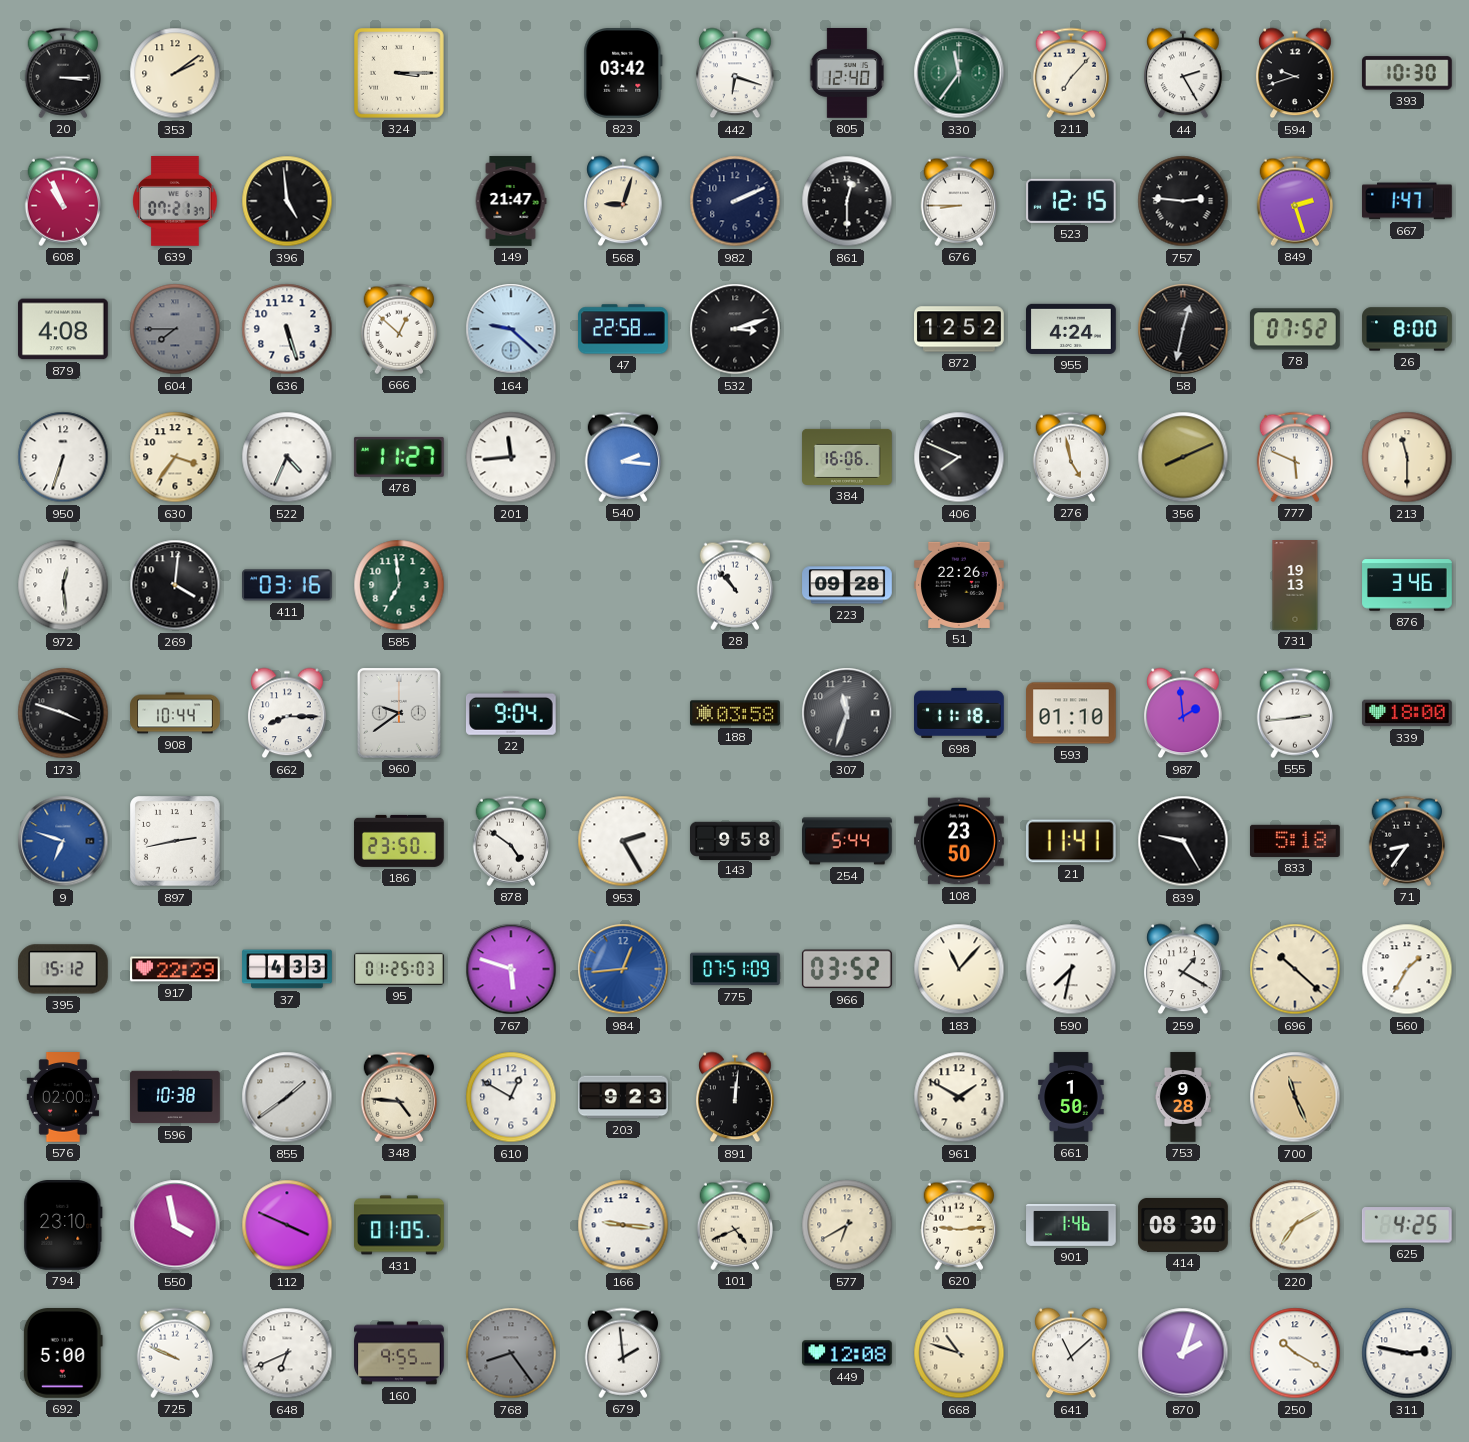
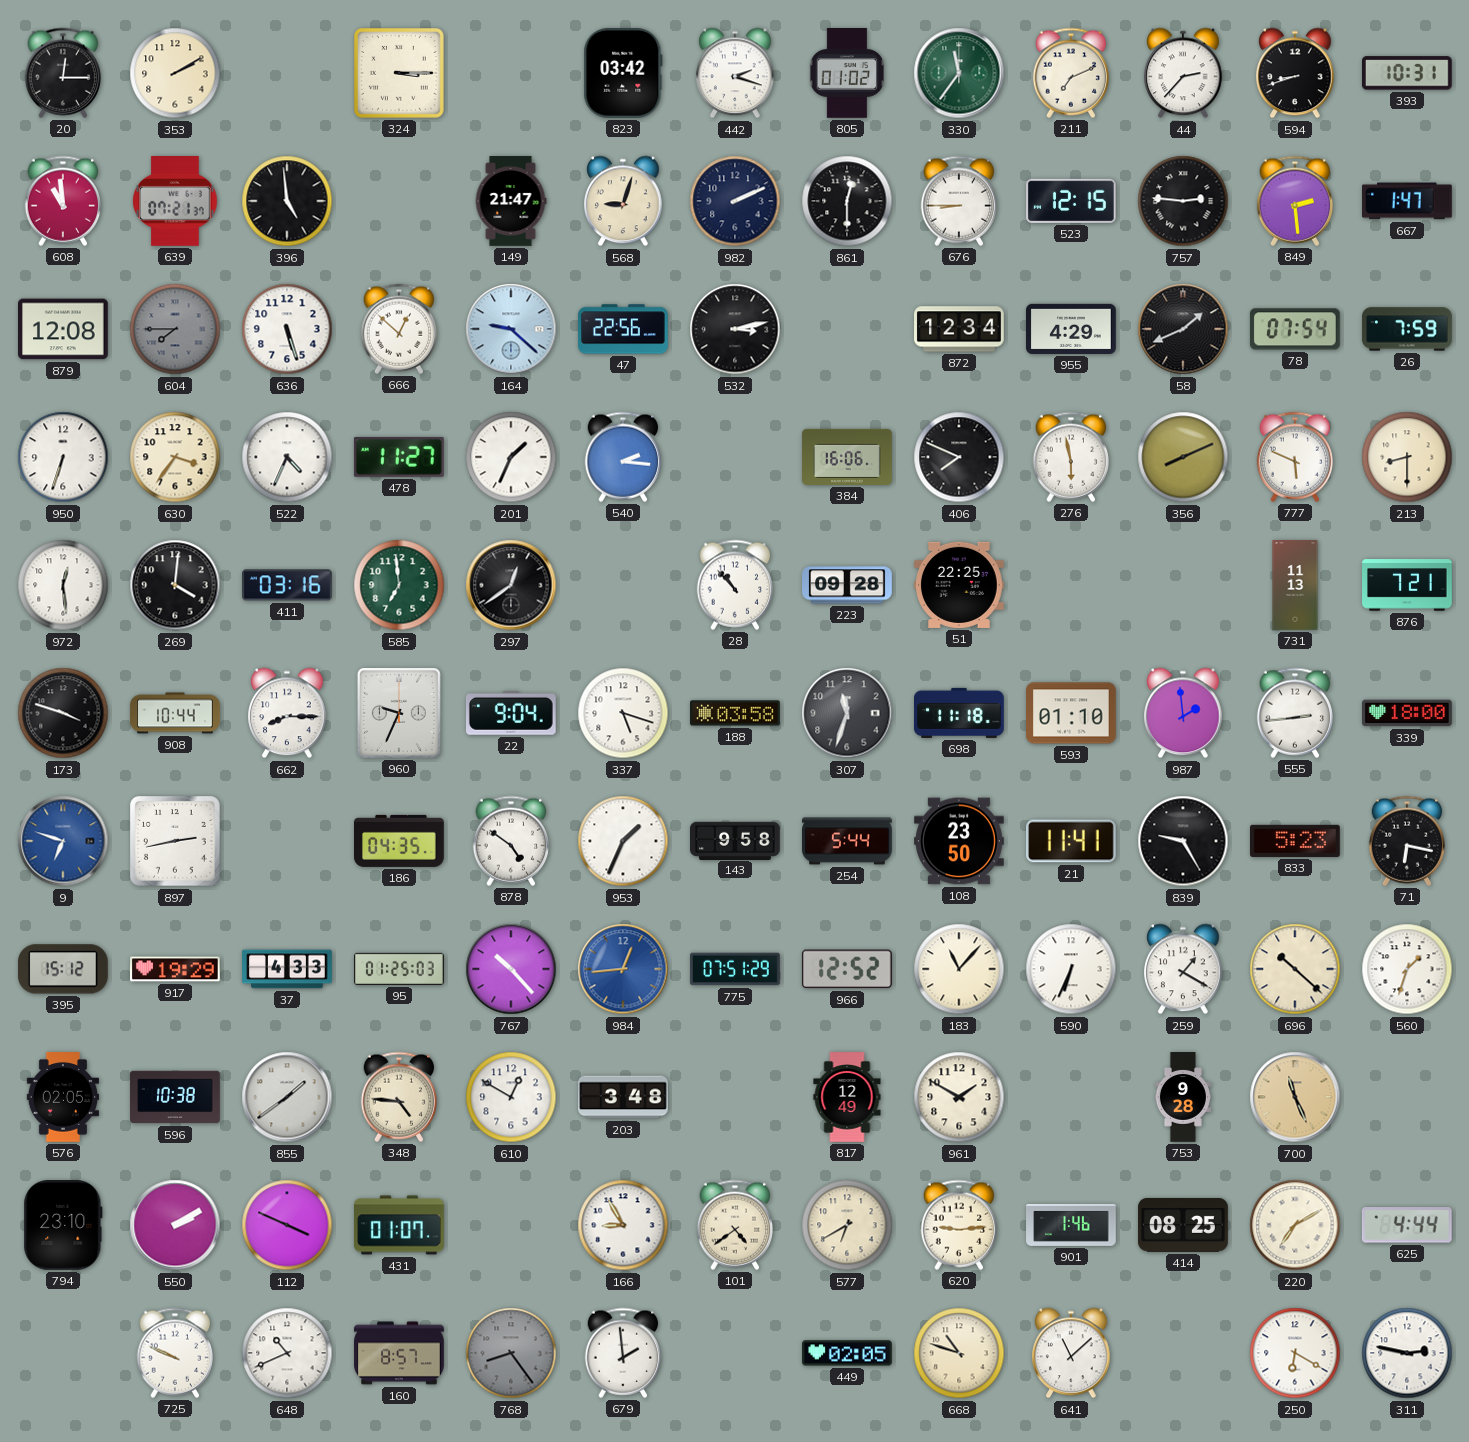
20: 3:15 -> 12:15 (62, 73)
353: 2:09 -> 2:10 (175, 73)
442: 6:18 -> 2:18 (735, 73)
805: 12:40 -> 01:02 (846, 74)
211: 7:07 -> 7:11 (1070, 73)
44: 2:25 -> 2:37 (1183, 73)
594: 9:42 -> 8:42 (1295, 73)
393: 10:30 -> 10:31 (1407, 73)
608: 10:56 -> 10:59 (62, 201)
849: 2:27 -> 2:29 (1294, 201)
879: 4:08 -> 12:08 (64, 329)
47: 22:58 -> 22:56 (623, 329)
532: 3:12 -> 3:13 (735, 329)
872: 12:52 -> 12:34 (959, 329)
955: 4:24 -> 4:29 (1072, 329)
58: 12:32 -> 1:41 (1183, 329)
78: 07:52 -> 07:54 (1295, 329)
26: 8:00 -> 7:59 (1407, 329)
201: 11:44 -> 1:34 (511, 457)
276: 4:58 -> 5:58 (1070, 457)
213: 11:30 -> 8:30 (1407, 457)
297: none -> 12:39 (511, 585)
51: 22:26 -> 22:25 (960, 585)
731: 19:13 -> 11:13 (1295, 585)
876: 3:46 -> 7:21 (1407, 585)
960: 9:39 -> 9:34 (399, 713)
337: none -> 5:18 (623, 713)
186: 23:50 -> 04:35 (399, 841)
953: 2:25 -> 1:34 (623, 841)
833: 5:18 -> 5:23 (1296, 841)
71: 8:36 -> 6:17 (1406, 841)
917: 22:29 -> 19:29 (176, 969)
767: 5:48 -> 10:23 (511, 969)
775: 07:51:09 -> 07:51:29 (736, 969)
966: 03:52 -> 12:52 (847, 969)
590: 7:32 -> 6:34 (1071, 969)
560: 1:35 -> 1:33 (1407, 969)
576: 02:00 -> 02:05 (62, 1098)
203: 9:23 -> 3:48 (623, 1097)
891: 12:01 -> none (735, 1097)
817: none -> 12:49 (847, 1097)
661: 1:50 -> none (1071, 1097)
550: 3:58 -> 2:10 (175, 1225)
431: 01:05 -> 01:07 (400, 1225)
166: 9:16 -> 8:55 (623, 1225)
101: 4:41 -> 4:39 (734, 1225)
414: 08:30 -> 08:25 (1183, 1225)
625: 4:25 -> 4:44 (1407, 1225)
692: 5:00 -> none (63, 1354)
648: 6:41 -> 10:41 (287, 1353)
160: 9:55 -> 8:57 (399, 1353)
449: 12:08 -> 02:05 (848, 1353)
870: 2:03 -> none (1183, 1353)
250: 10:20 -> 6:20 (1295, 1353)
